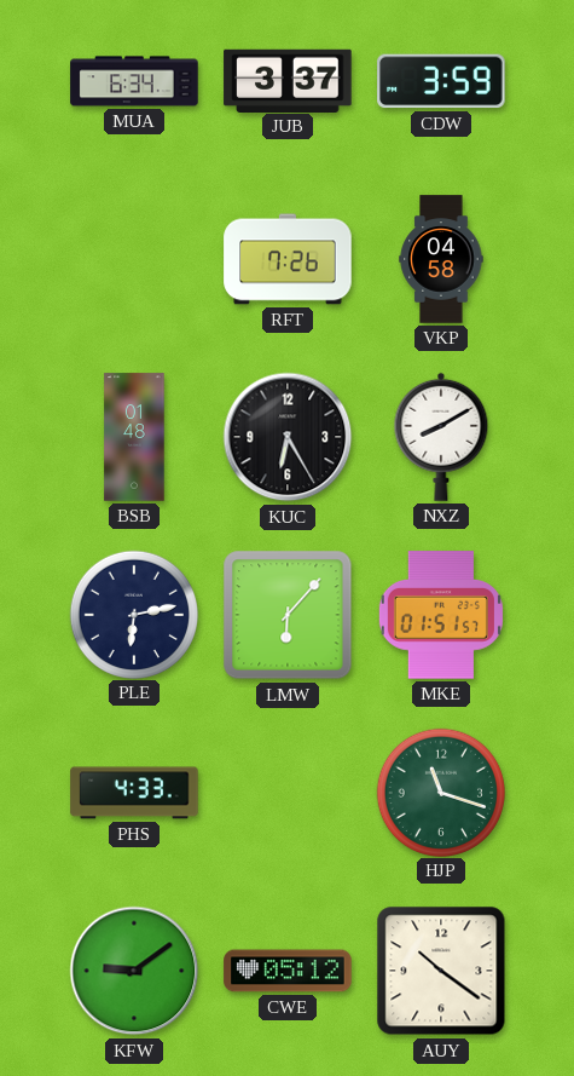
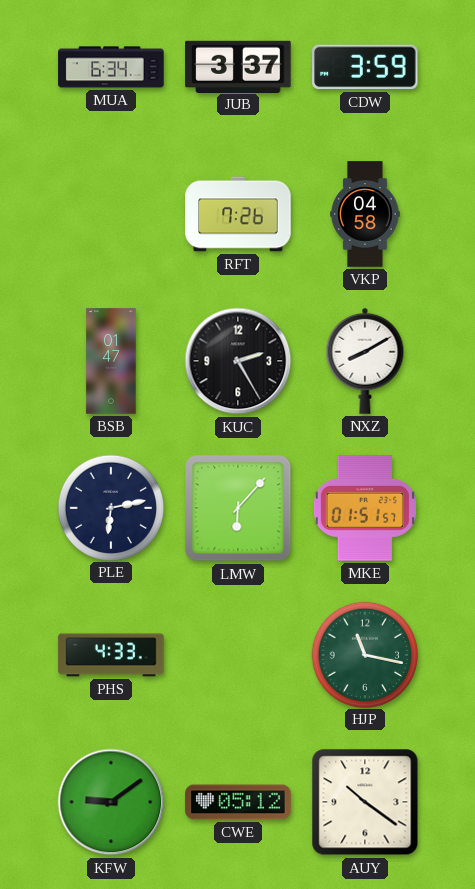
BSB: 01:48 -> 01:47 (111, 361)
KUC: 6:25 -> 2:25 (238, 361)
HJP: 11:18 -> 11:17 (364, 654)
